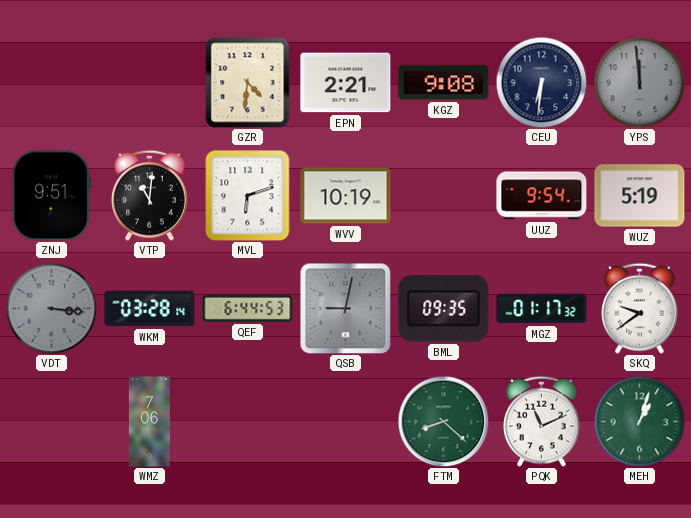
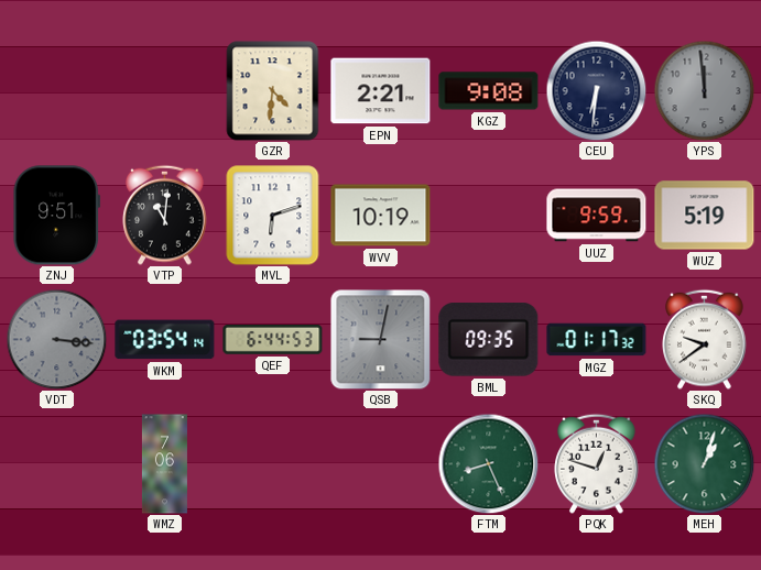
UUZ: 9:54 -> 9:59 (597, 216)
WKM: 03:28 -> 03:54 (165, 340)
FTM: 8:22 -> 8:26 (488, 463)
PQK: 11:11 -> 12:48 (597, 463)
